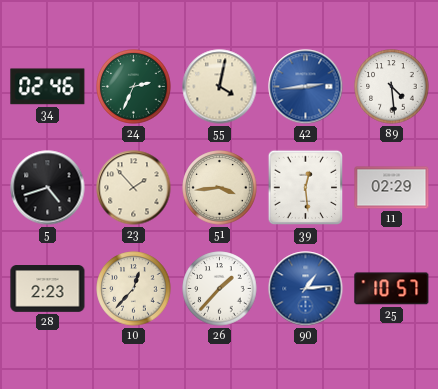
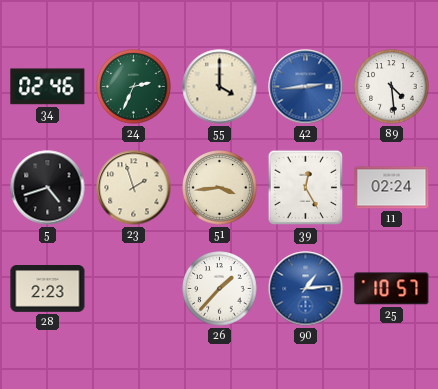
55: 4:02 -> 4:00 (220, 87)
23: 1:53 -> 1:57 (134, 188)
39: 12:29 -> 12:25 (306, 188)
11: 02:29 -> 02:24 (392, 188)
10: 12:37 -> none (134, 289)
